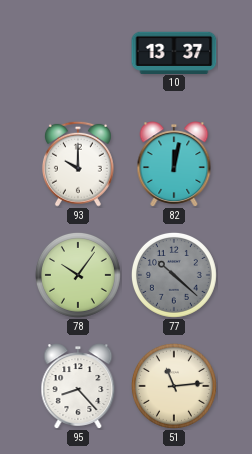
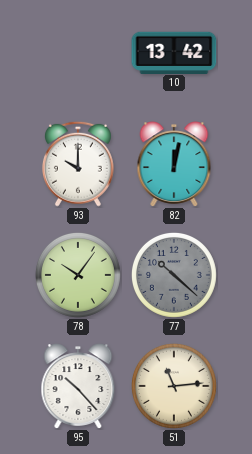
10: 13:37 -> 13:42 (174, 52)
95: 8:23 -> 10:23 (78, 386)
